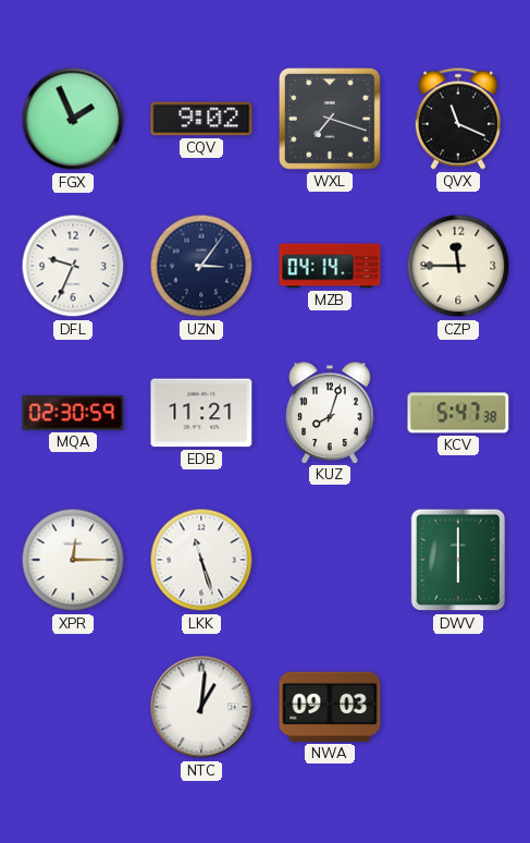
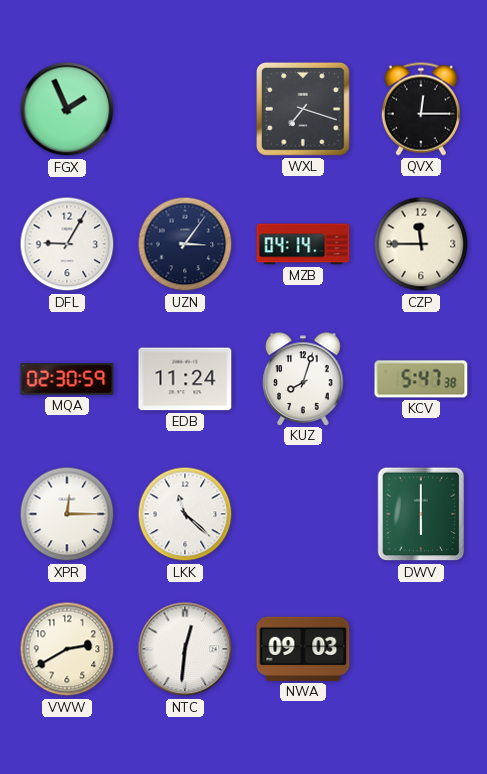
CQV: 9:02 -> none (201, 119)
QVX: 11:19 -> 12:15 (421, 109)
DFL: 9:34 -> 9:05 (67, 244)
EDB: 11:21 -> 11:24 (185, 379)
LKK: 11:27 -> 11:22 (185, 514)
VWW: none -> 2:40 (67, 649)
NTC: 1:01 -> 12:31 (185, 649)
